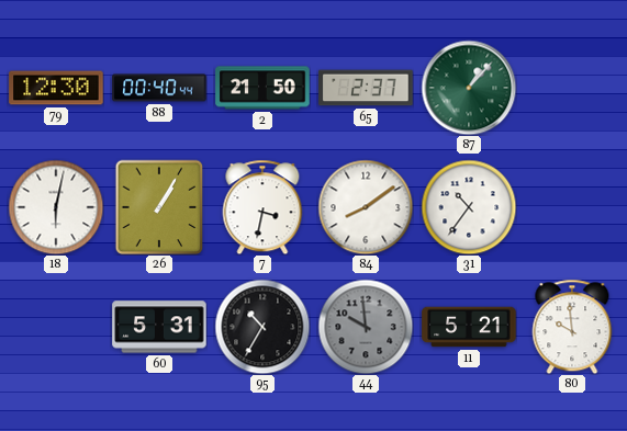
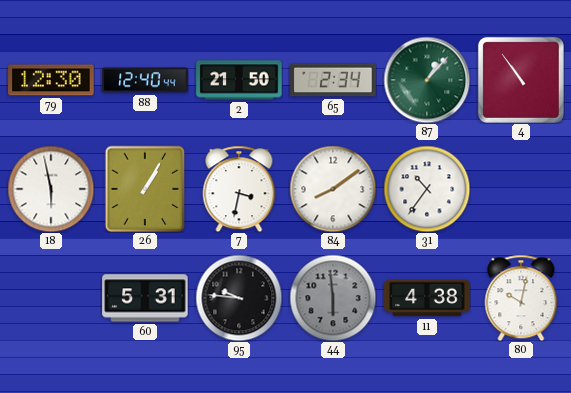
88: 00:40 -> 12:40 (145, 80)
65: 2:37 -> 2:34 (333, 80)
4: none -> 10:54 (521, 80)
18: 6:02 -> 5:58 (51, 189)
95: 10:35 -> 9:46 (239, 298)
44: 9:59 -> 5:59 (333, 298)
11: 5:21 -> 4:38 (427, 298)
80: 9:59 -> 10:02 (521, 298)
